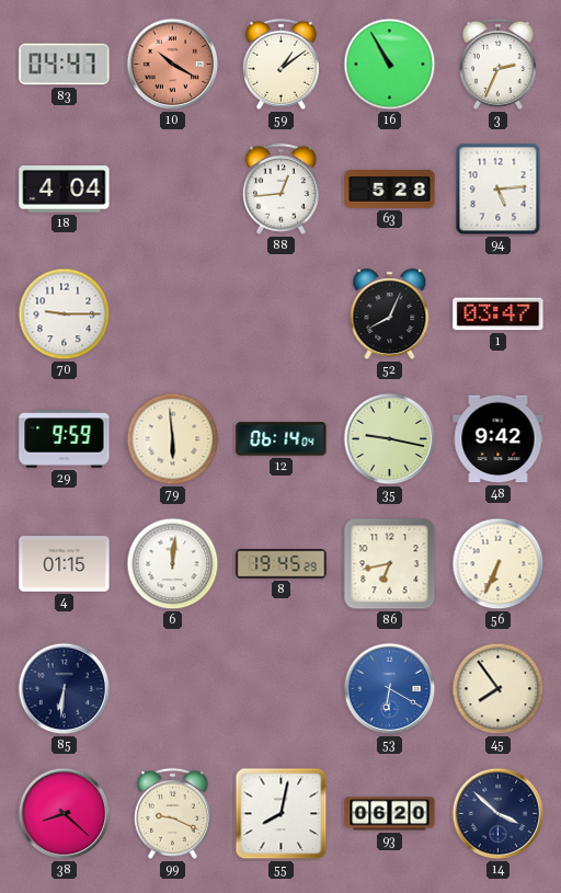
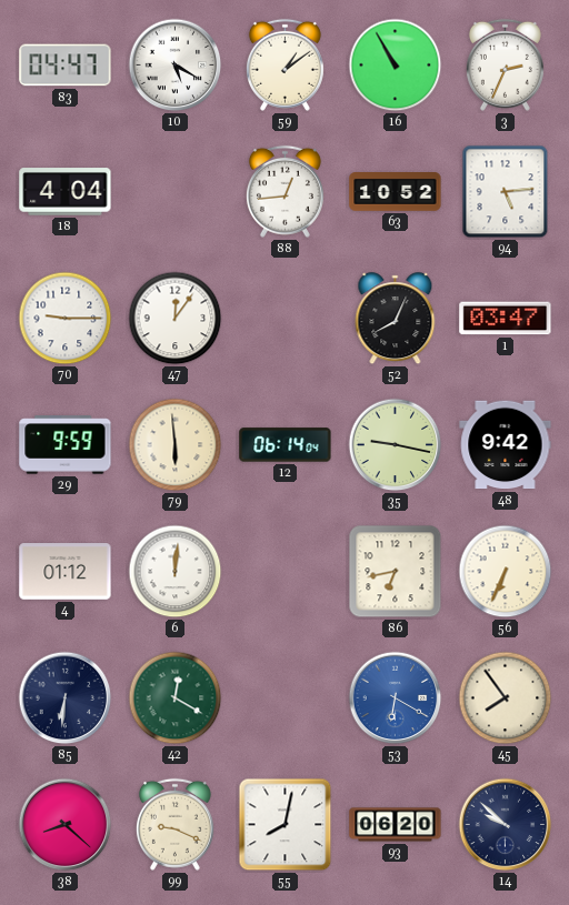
10: 10:20 -> 5:20 (176, 66)
10 dial: salmon -> white (176, 66)
63: 5:28 -> 10:52 (396, 192)
47: none -> 12:06 (176, 319)
4: 01:15 -> 01:12 (66, 572)
8: 19:45 -> none (282, 564)
42: none -> 12:20 (176, 698)
14: 3:52 -> 9:52 (506, 825)
